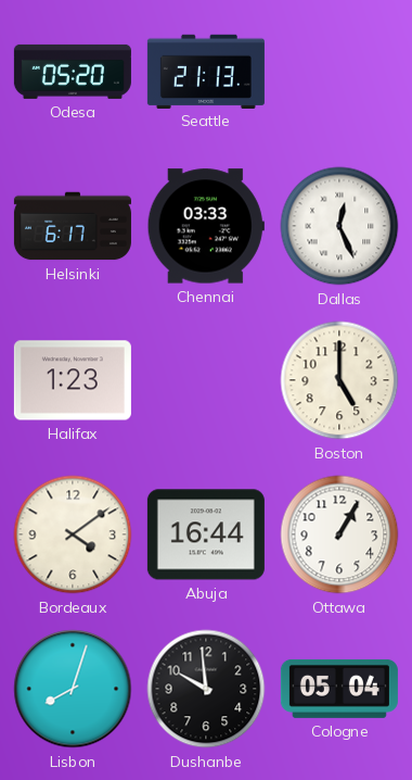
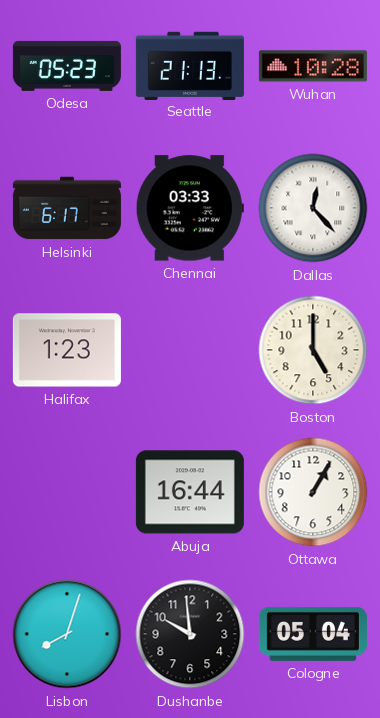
Odesa: 05:20 -> 05:23 (67, 66)
Wuhan: none -> 10:28 (313, 66)
Dallas: 12:26 -> 12:23 (313, 208)
Bordeaux: 4:09 -> none (73, 534)
